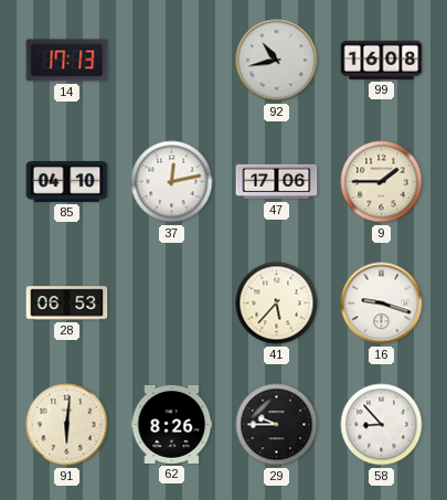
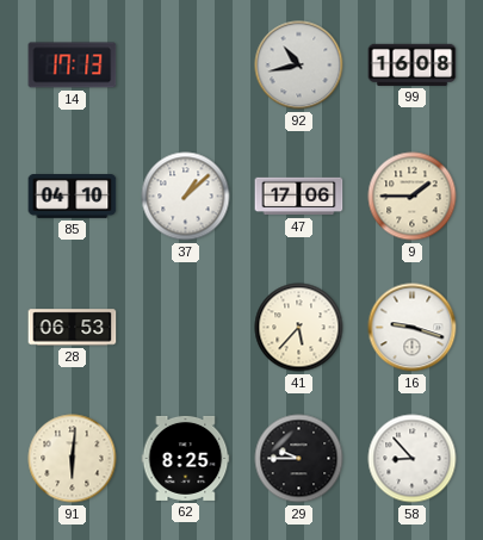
37: 12:13 -> 1:08 (186, 197)
62: 8:26 -> 8:25 (186, 458)
